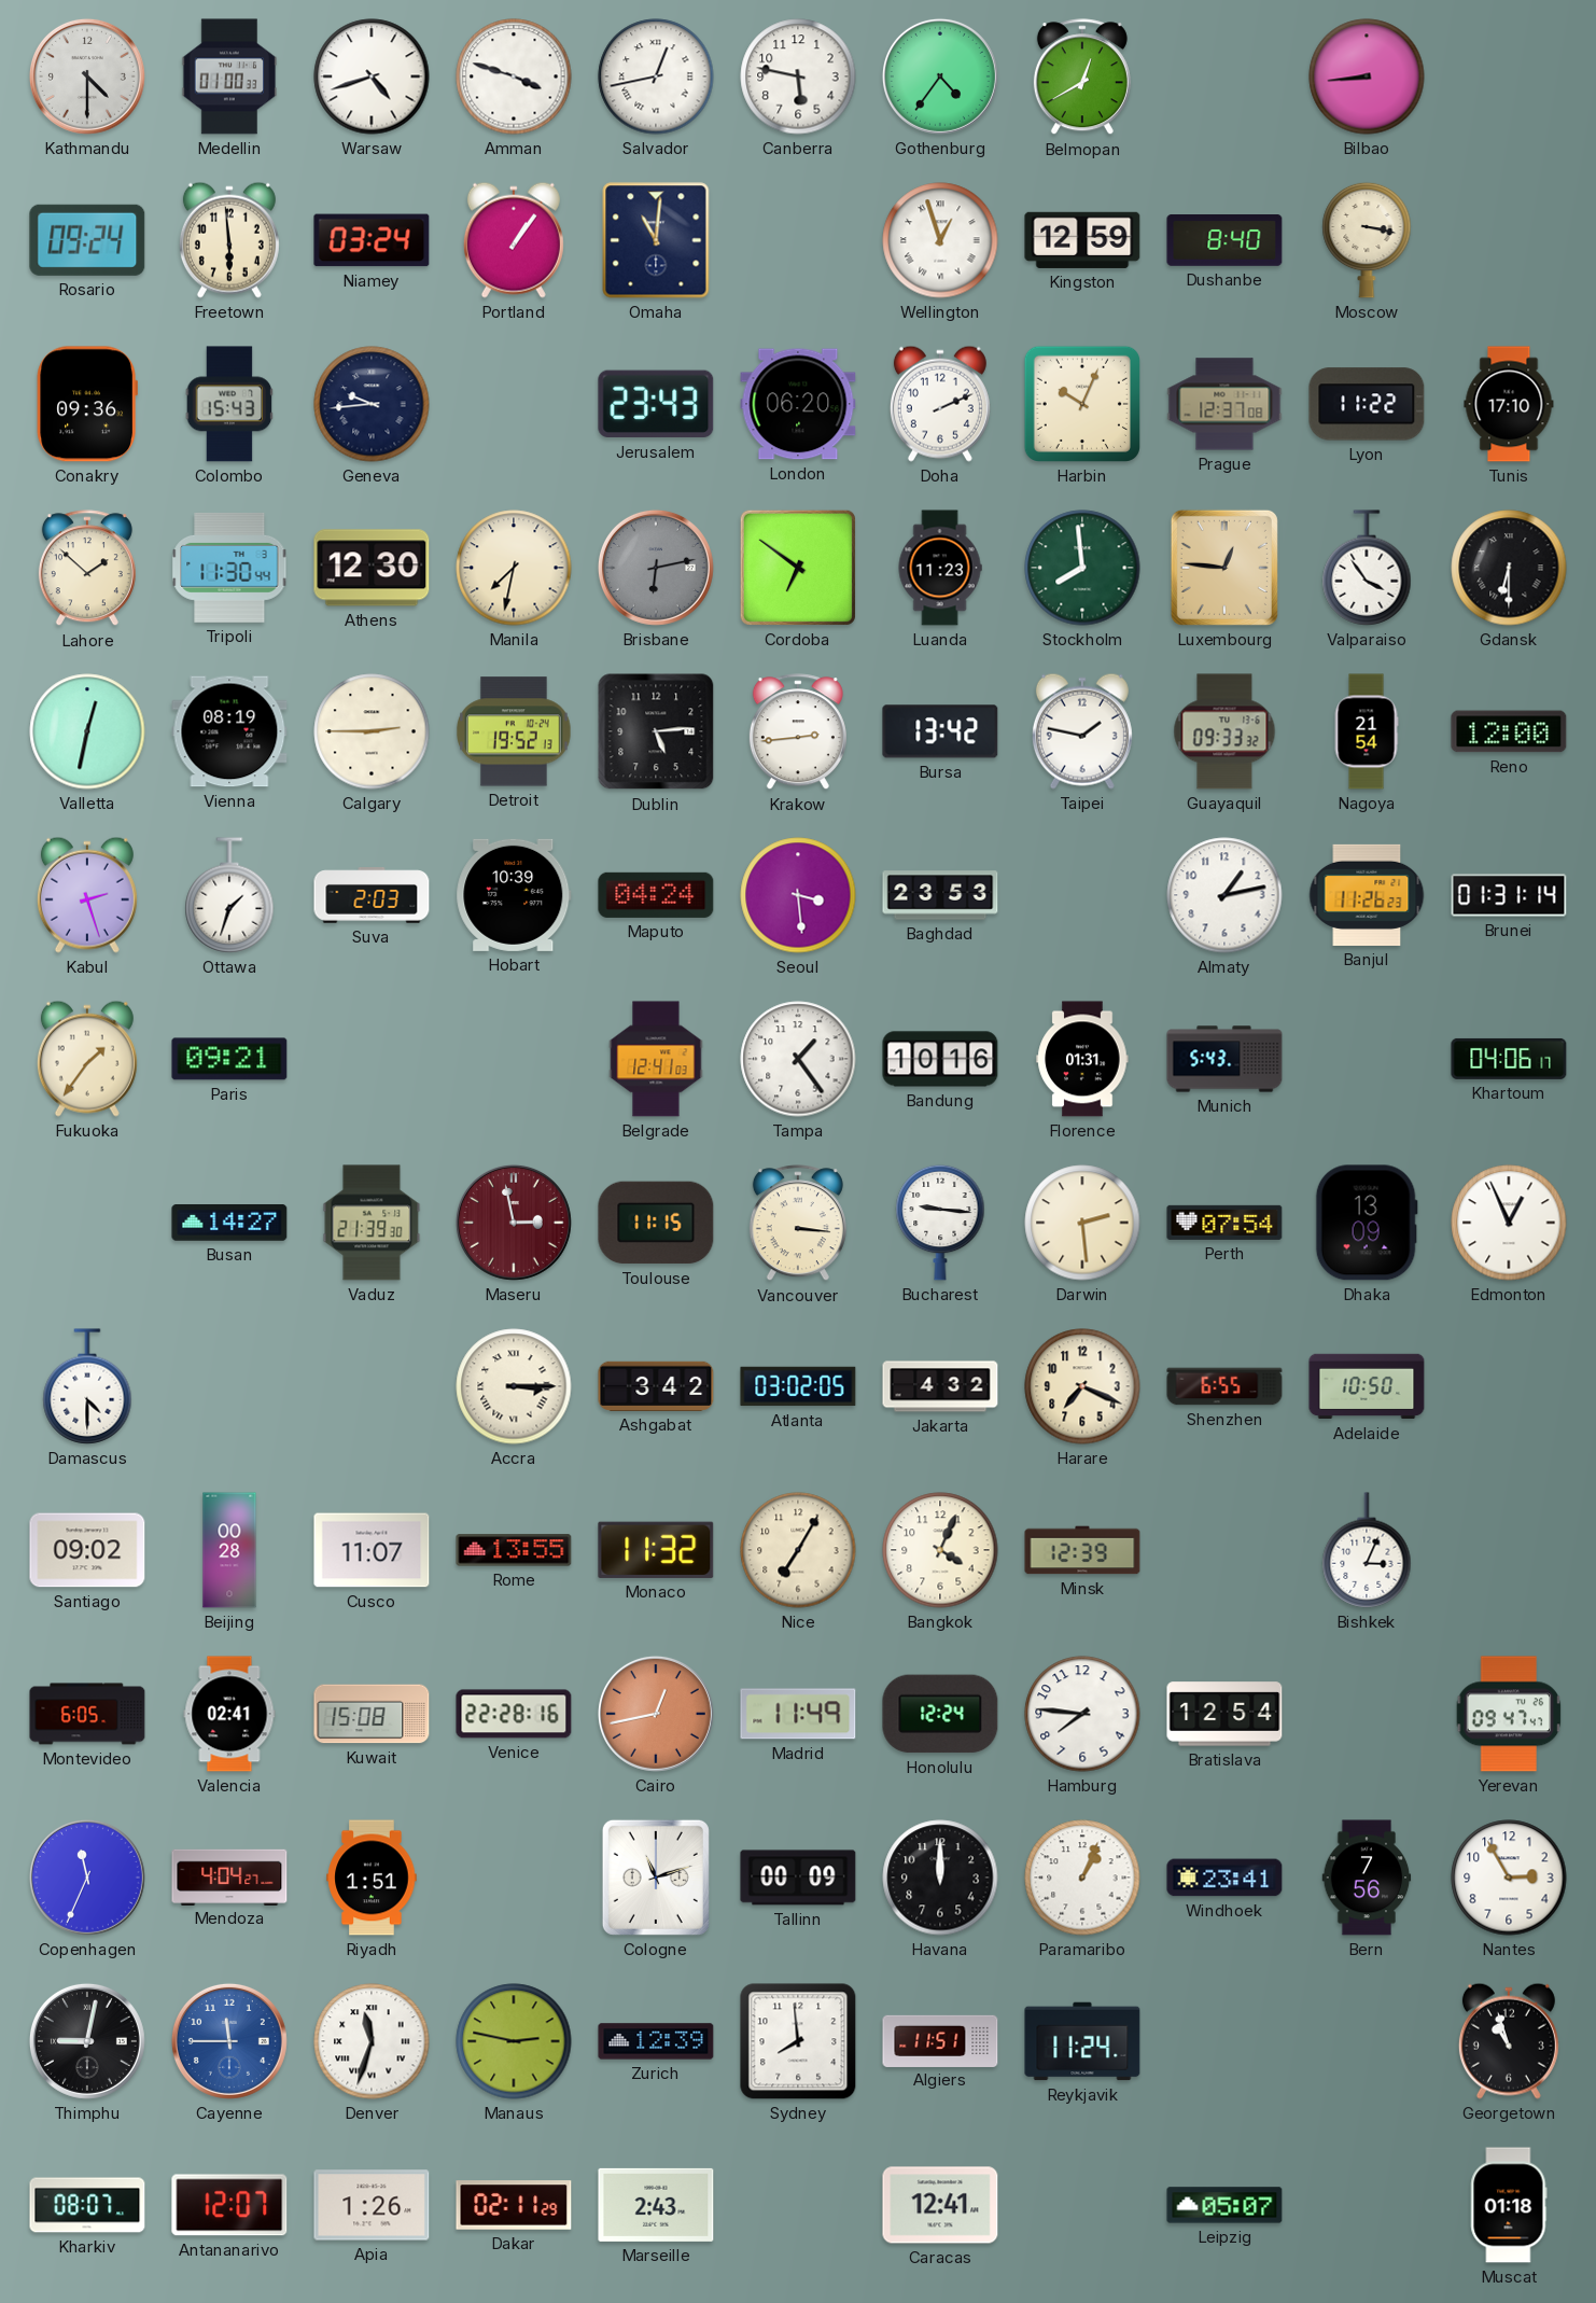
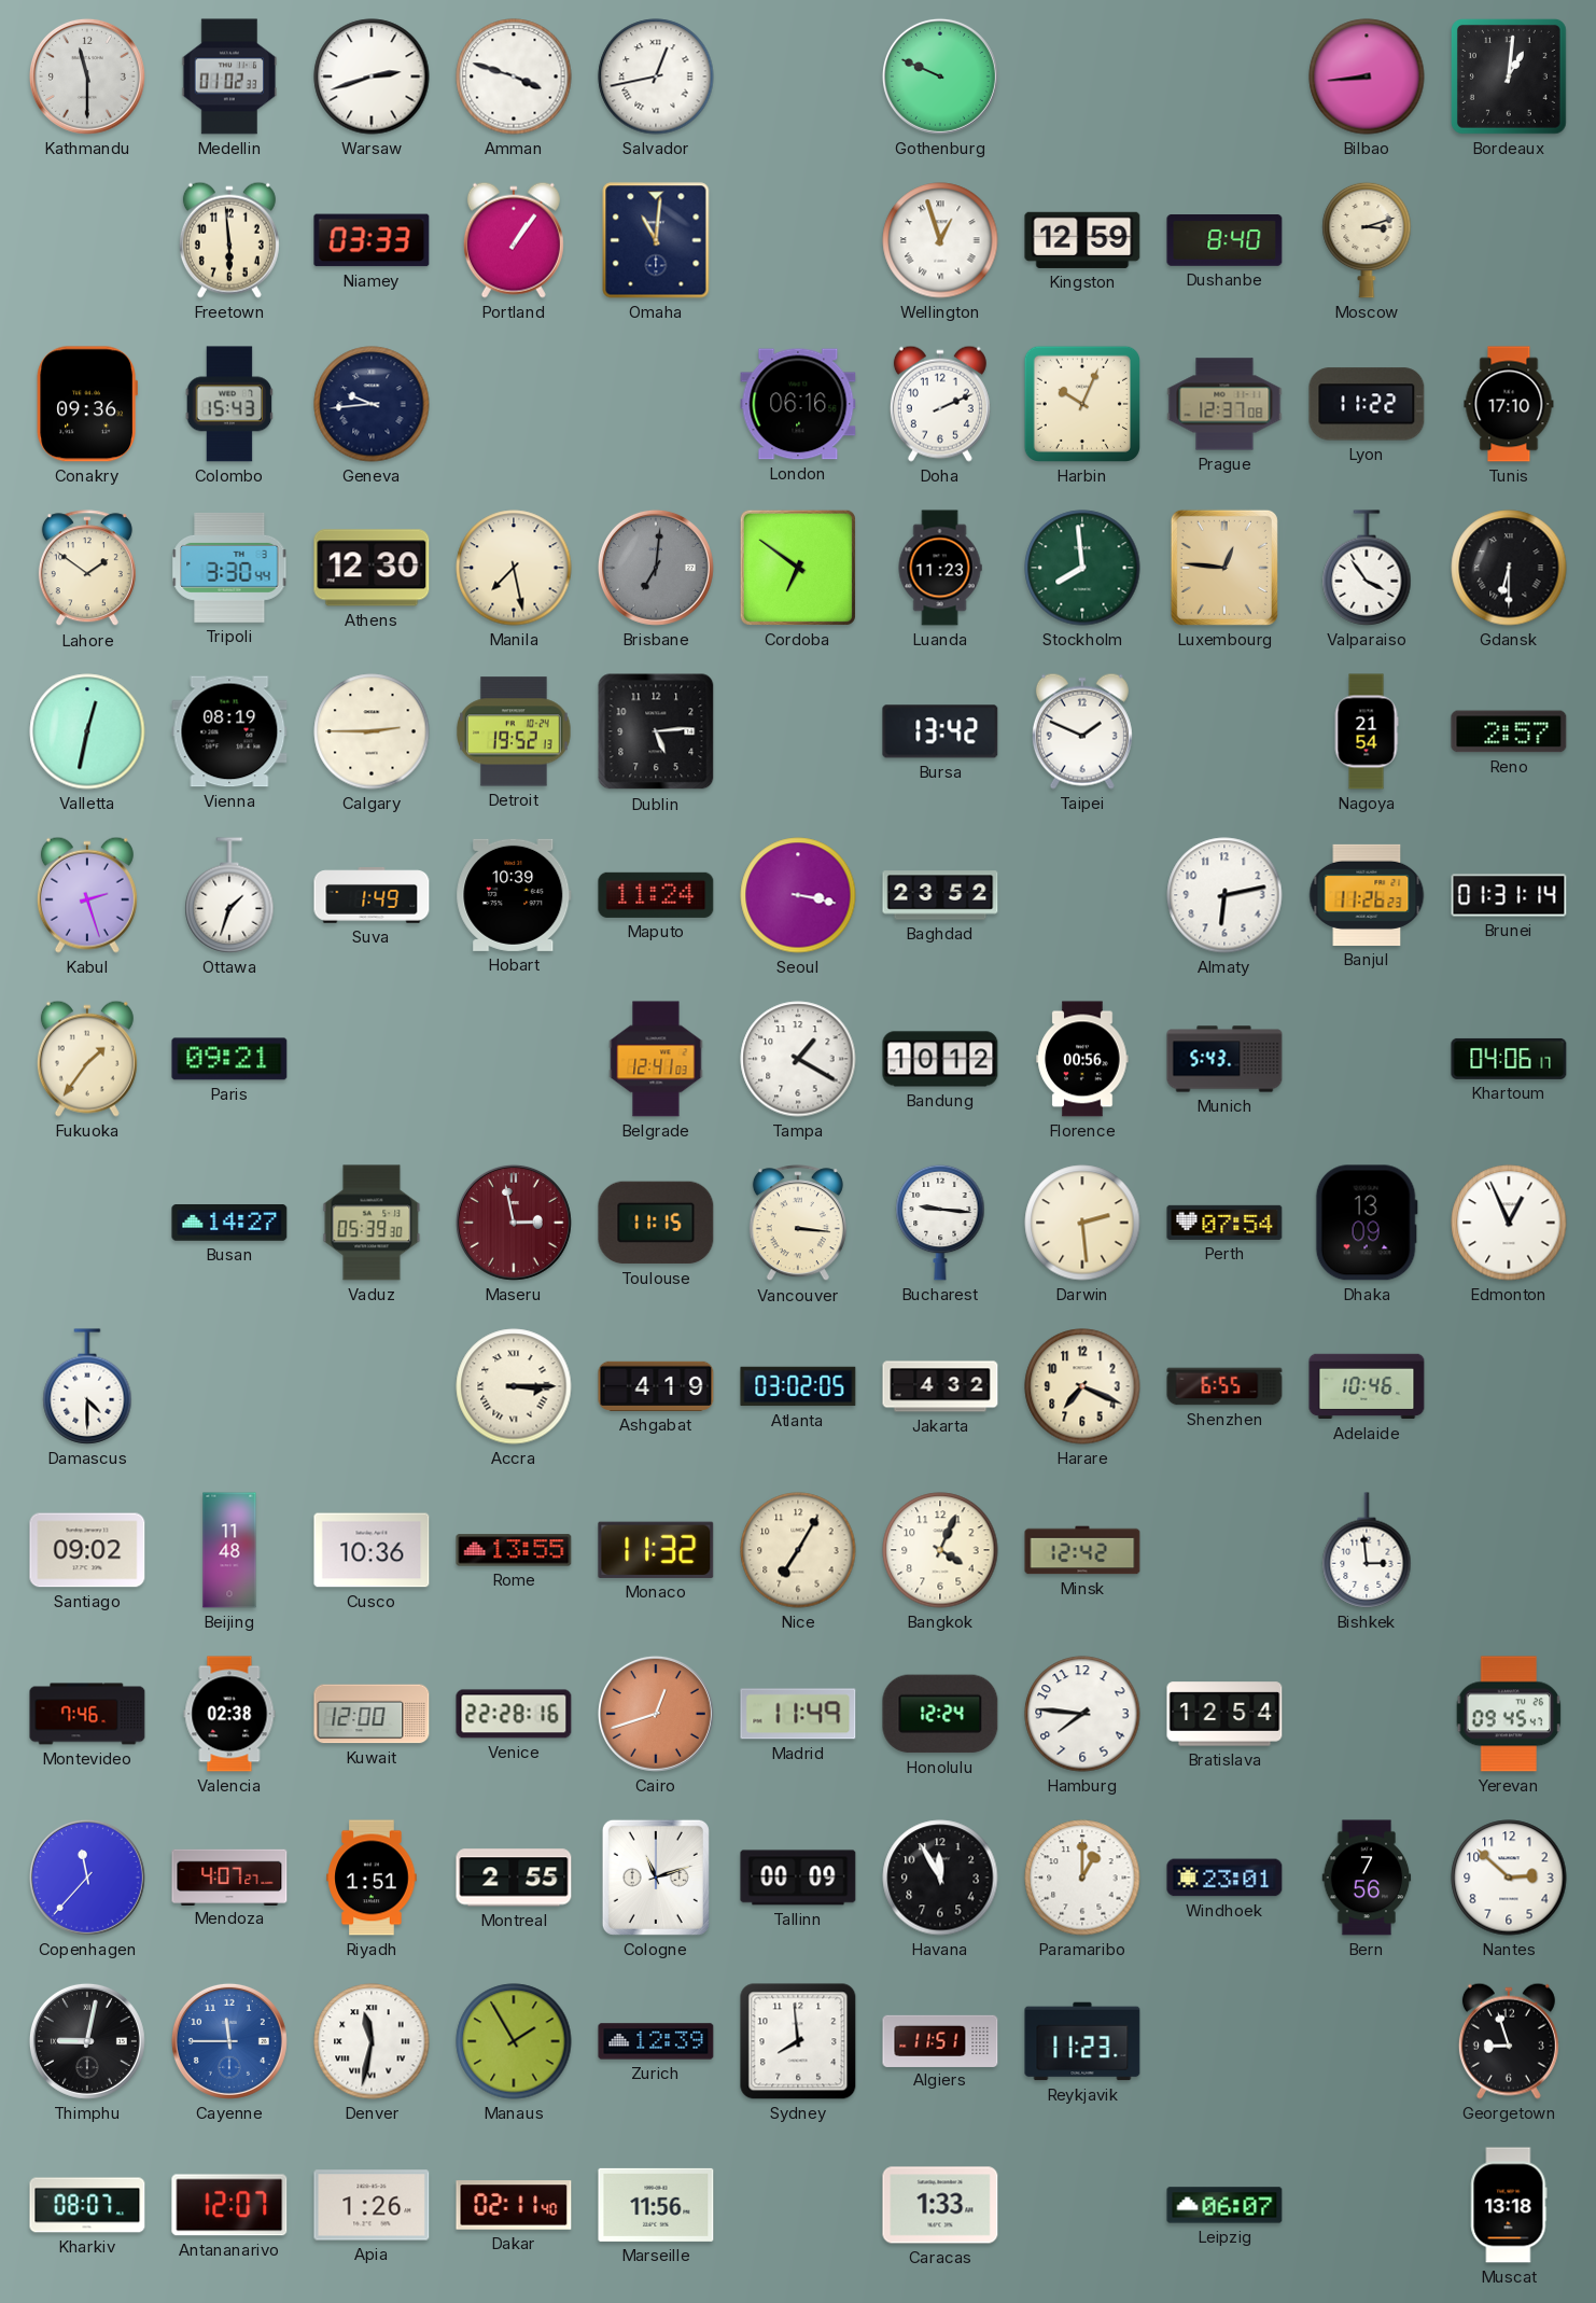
Kathmandu: 4:30 -> 11:30 (87, 76)
Medellin: 01:00 -> 01:02 (229, 76)
Warsaw: 4:42 -> 2:42 (372, 76)
Canberra: 5:47 -> none (798, 76)
Gothenburg: 4:36 -> 9:49 (940, 76)
Belmopan: 12:40 -> none (1082, 78)
Bordeaux: none -> 1:01 (1509, 76)
Rosario: 09:24 -> none (87, 240)
Niamey: 03:24 -> 03:33 (372, 240)
Moscow: 3:17 -> 3:12 (1367, 240)
Jerusalem: 23:43 -> none (656, 404)
London: 06:20 -> 06:16 (798, 404)
Lahore: 1:52 -> 1:51 (87, 569)
Tripoli: 11:30 -> 3:30 (229, 568)
Manila: 7:32 -> 7:28 (514, 568)
Brisbane: 6:13 -> 7:01 (656, 568)
Krakow: 2:44 -> none (798, 732)
Taipei: 1:47 -> 1:49 (1082, 731)
Guayaquil: 09:33 -> none (1224, 731)
Reno: 12:00 -> 2:57 (1509, 731)
Suva: 2:03 -> 1:49 (372, 895)
Maputo: 04:24 -> 11:24 (656, 895)
Seoul: 3:29 -> 3:17 (798, 895)
Baghdad: 23:53 -> 23:52 (940, 895)
Almaty: 1:13 -> 6:13 (1224, 895)
Tampa: 1:24 -> 1:20 (798, 1059)
Bandung: 10:16 -> 10:12 (940, 1059)
Florence: 01:31 -> 00:56 (1082, 1059)
Vaduz: 21:39 -> 05:39 (372, 1223)
Ashgabat: 3:42 -> 4:19 (656, 1386)
Adelaide: 10:50 -> 10:46 (1367, 1386)
Beijing: 00:28 -> 11:48 (229, 1550)
Cusco: 11:07 -> 10:36 (372, 1550)
Minsk: 12:39 -> 12:42 (1082, 1550)
Bishkek: 3:04 -> 2:59 (1367, 1550)
Montevideo: 6:05 -> 7:46 (87, 1714)
Valencia: 02:41 -> 02:38 (229, 1714)
Kuwait: 15:08 -> 12:00 (372, 1714)
Cairo: 12:43 -> 12:42 (656, 1714)
Yerevan: 09:47 -> 09:45 (1509, 1714)
Copenhagen: 11:34 -> 11:37 (87, 1878)
Mendoza: 4:04 -> 4:07 (229, 1876)
Montreal: none -> 2:55 (514, 1878)
Havana: 12:00 -> 11:55 (940, 1878)
Paramaribo: 1:04 -> 1:00 (1082, 1878)
Windhoek: 23:41 -> 23:01 (1224, 1878)
Nantes: 2:55 -> 2:52 (1509, 1878)
Denver: 11:33 -> 11:32 (372, 2041)
Manaus: 2:47 -> 1:55 (514, 2041)
Reykjavik: 11:24 -> 11:23 (1082, 2041)
Georgetown: 10:57 -> 8:57 (1509, 2041)
Dakar: 02:11:29 -> 02:11:40 (514, 2205)
Marseille: 2:43 -> 11:56 (656, 2205)
Caracas: 12:41 -> 1:33 (940, 2205)
Leipzig: 05:07 -> 06:07 (1224, 2205)
Muscat: 01:18 -> 13:18 (1509, 2205)
